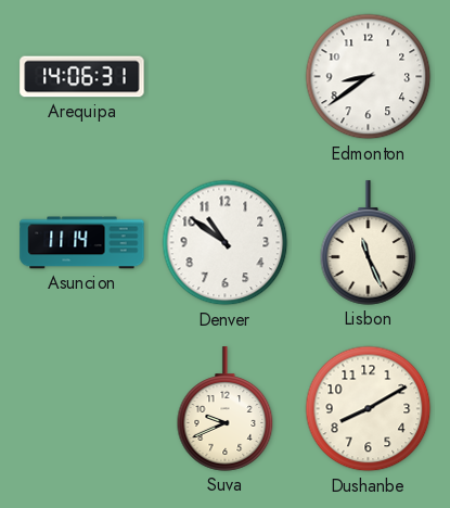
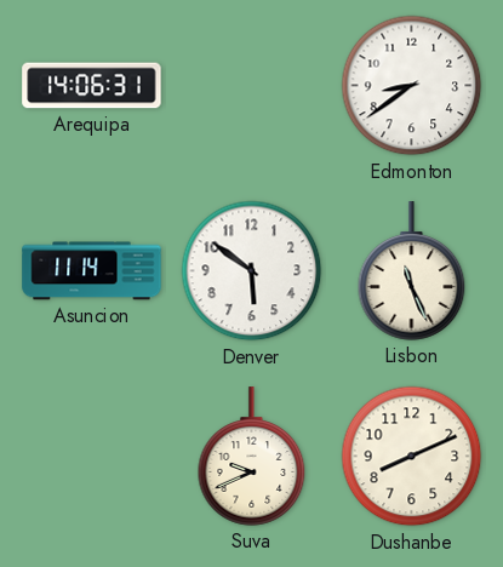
Denver: 10:51 -> 5:51 (252, 271)
Dushanbe: 8:10 -> 8:11 (412, 457)
